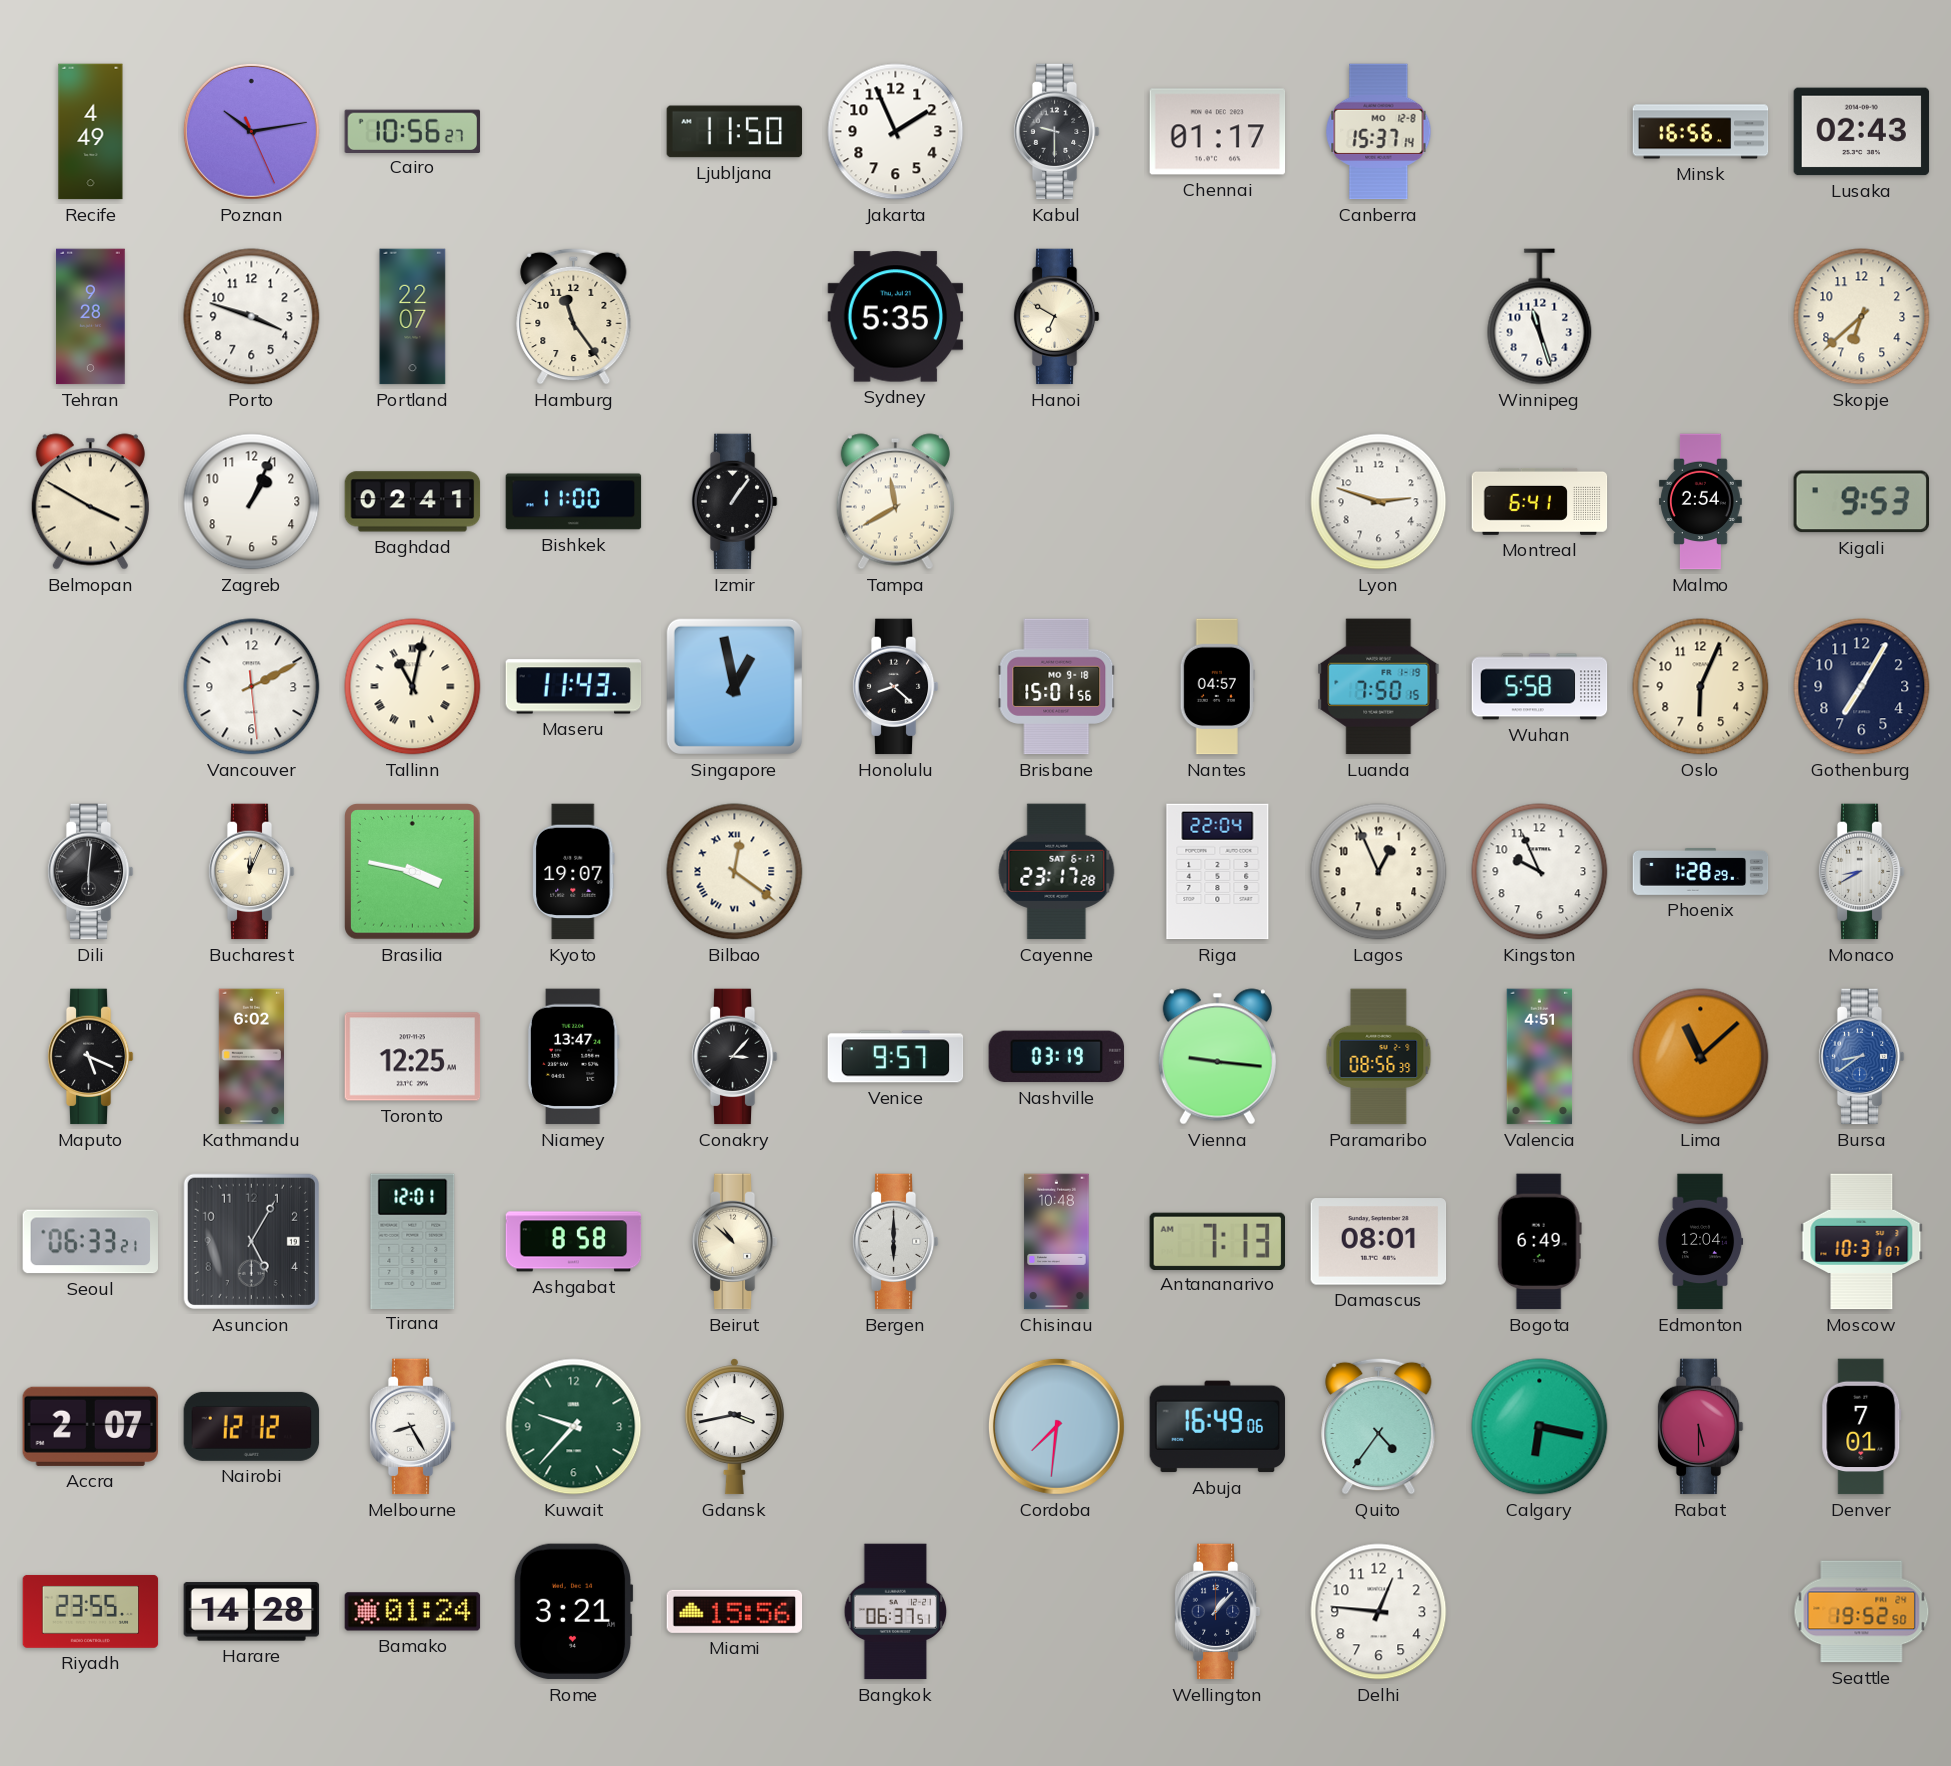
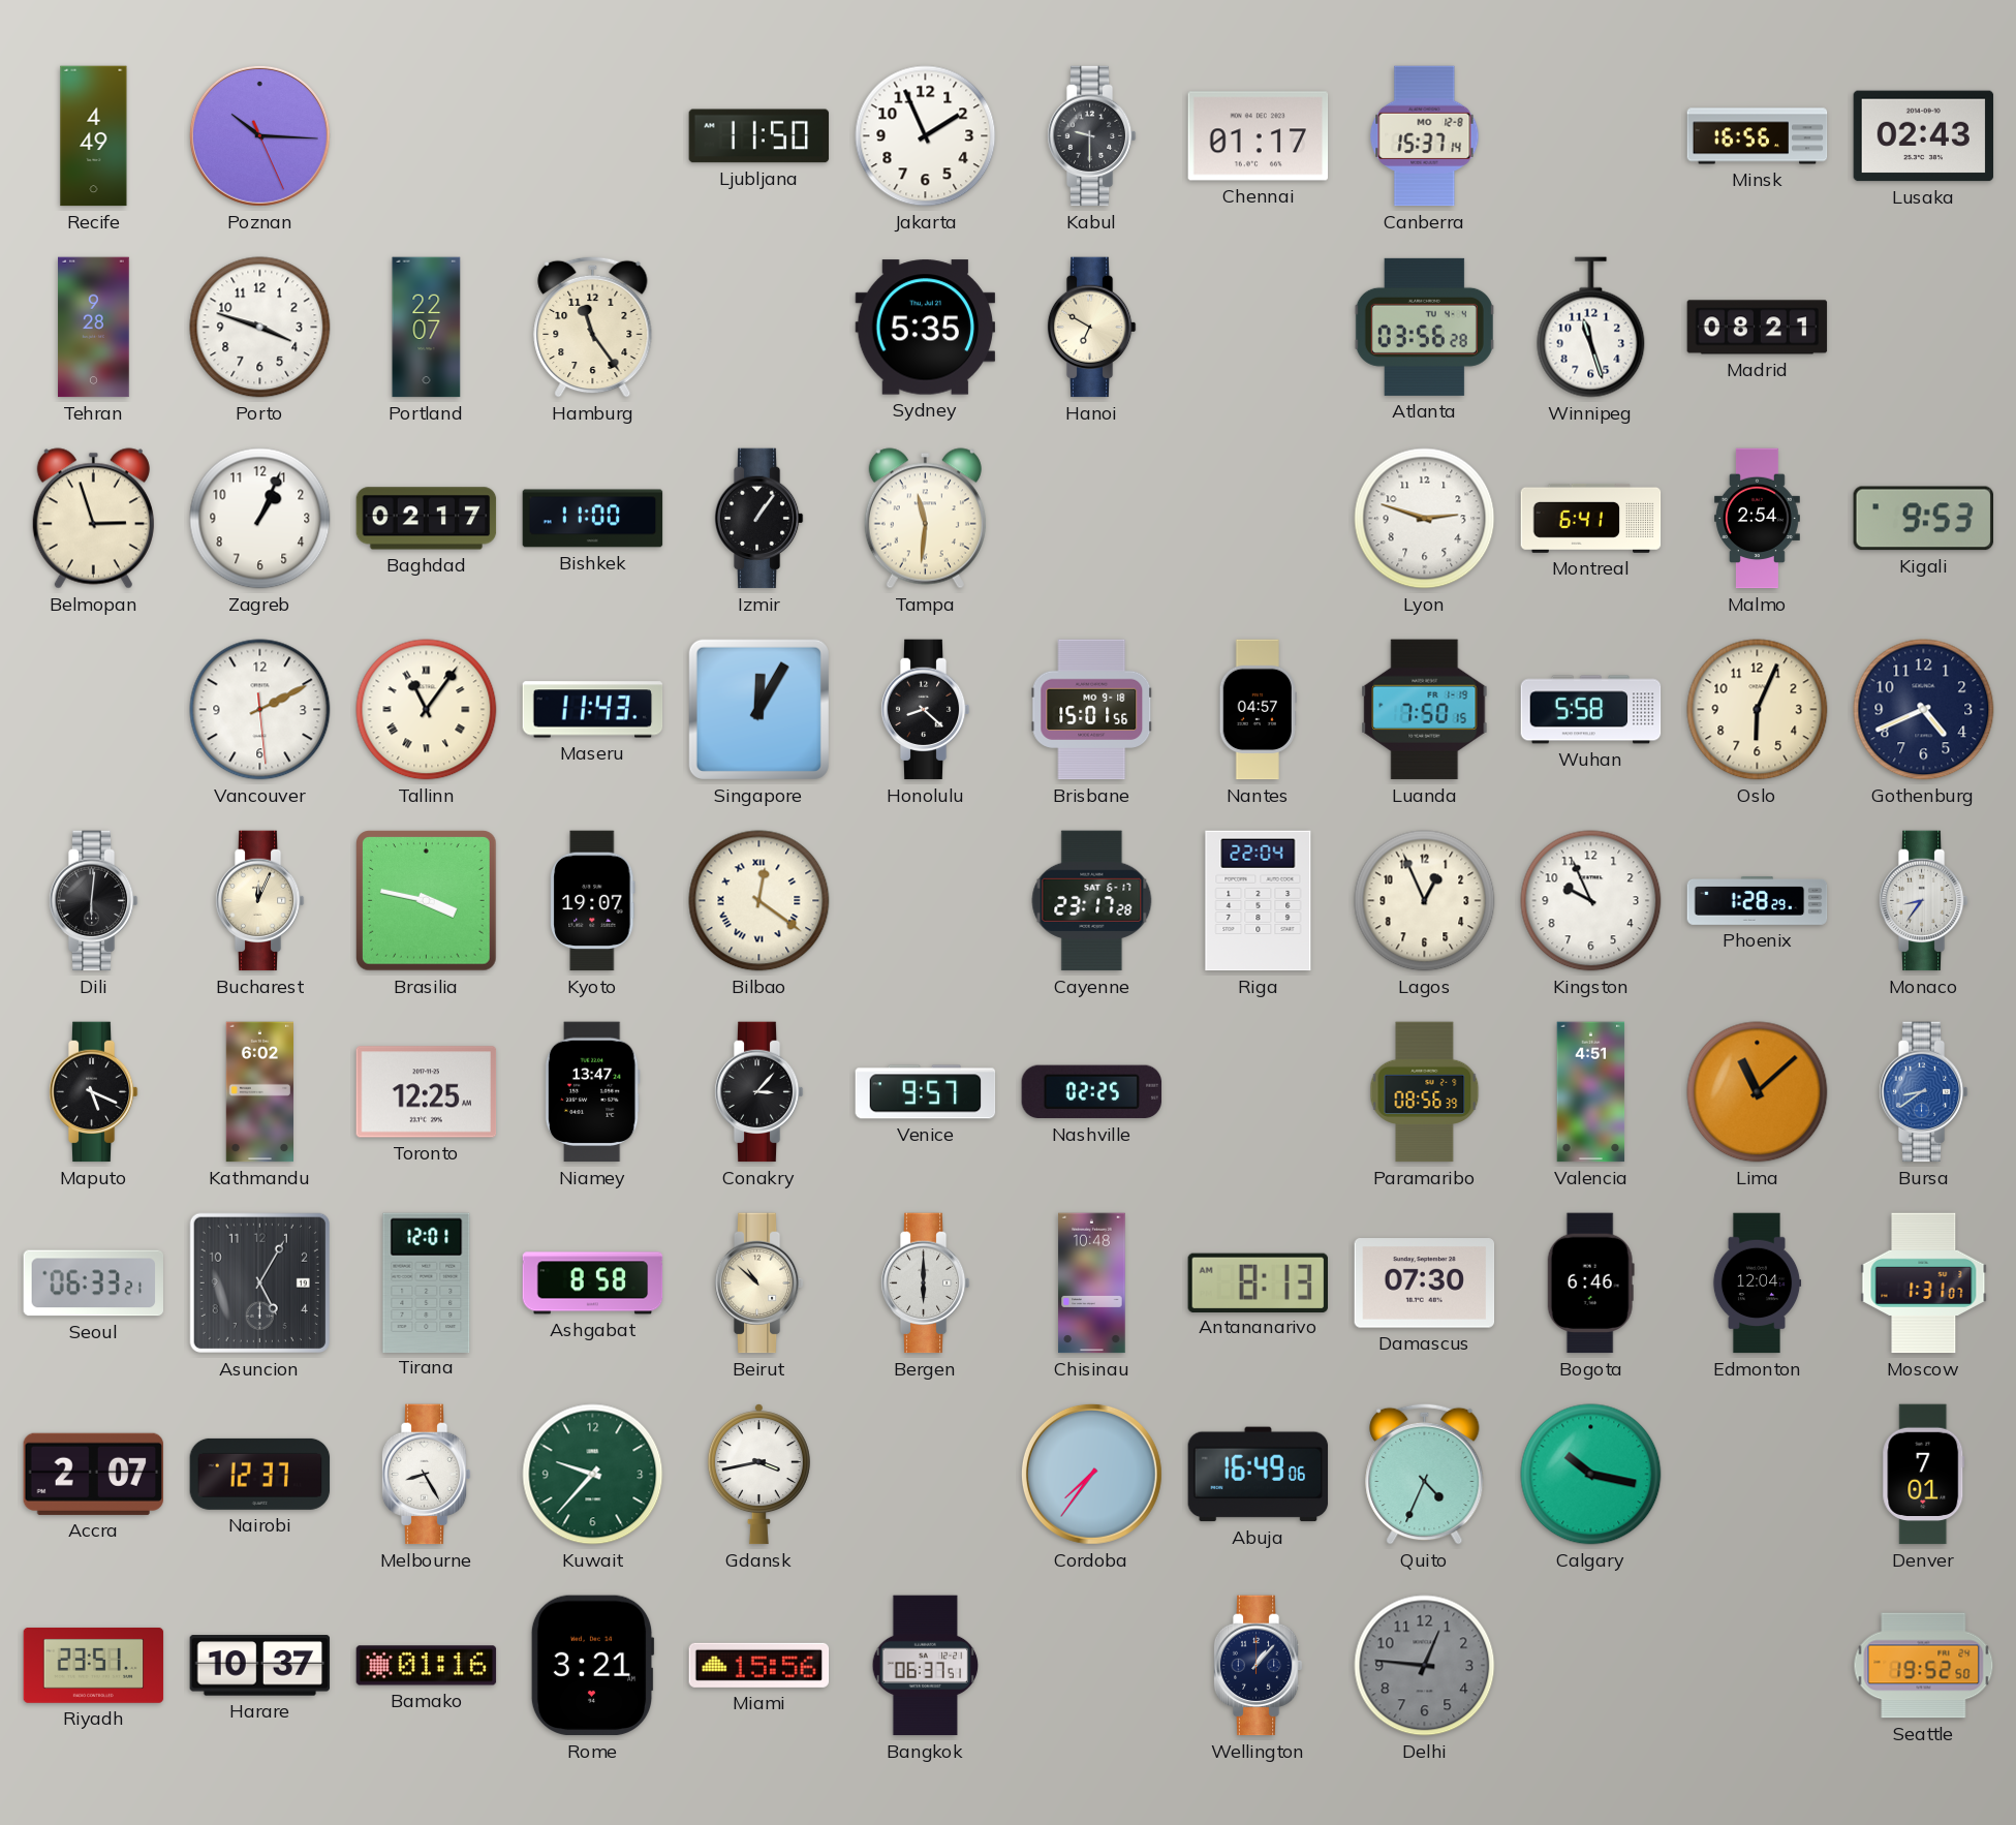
Poznan: 10:13 -> 10:15 (259, 135)
Cairo: 10:56 -> none (413, 131)
Atlanta: none -> 03:56 (1424, 327)
Madrid: none -> 08:21 (1758, 328)
Skopje: 6:38 -> none (1862, 317)
Belmopan: 3:50 -> 2:57 (93, 519)
Baghdad: 02:41 -> 02:17 (427, 519)
Tampa: 11:40 -> 11:31 (925, 519)
Tallinn: 11:02 -> 11:06 (427, 710)
Singapore: 12:58 -> 12:05 (758, 709)
Gothenburg: 7:05 -> 4:41 (1924, 710)
Monaco: 8:40 -> 8:36 (1923, 901)
Nashville: 03:19 -> 02:25 (1092, 1092)
Vienna: 9:16 -> none (1217, 1057)
Antananarivo: 7:13 -> 8:13 (1259, 1282)
Damascus: 08:01 -> 07:30 (1425, 1283)
Bogota: 6:49 -> 6:46 (1590, 1283)
Moscow: 10:31 -> 1:31 (1924, 1283)
Nairobi: 12:12 -> 12:37 (260, 1474)
Cordoba: 7:31 -> 7:36 (1091, 1474)
Quito: 4:36 -> 4:34 (1425, 1474)
Calgary: 6:17 -> 10:17 (1591, 1475)
Rabat: 5:30 -> none (1700, 1427)
Riyadh: 23:55 -> 23:51 (94, 1665)
Harare: 14:28 -> 10:37 (260, 1666)
Bamako: 01:24 -> 01:16 (427, 1666)
Delhi dial: white -> grey (1425, 1666)
